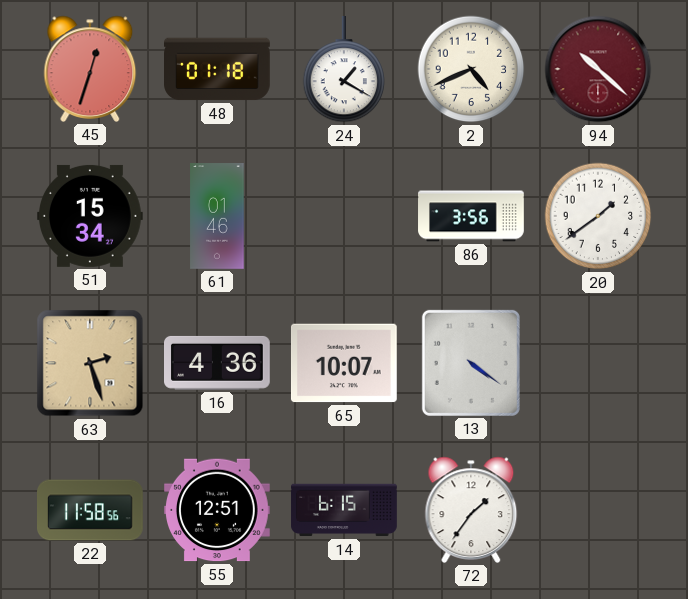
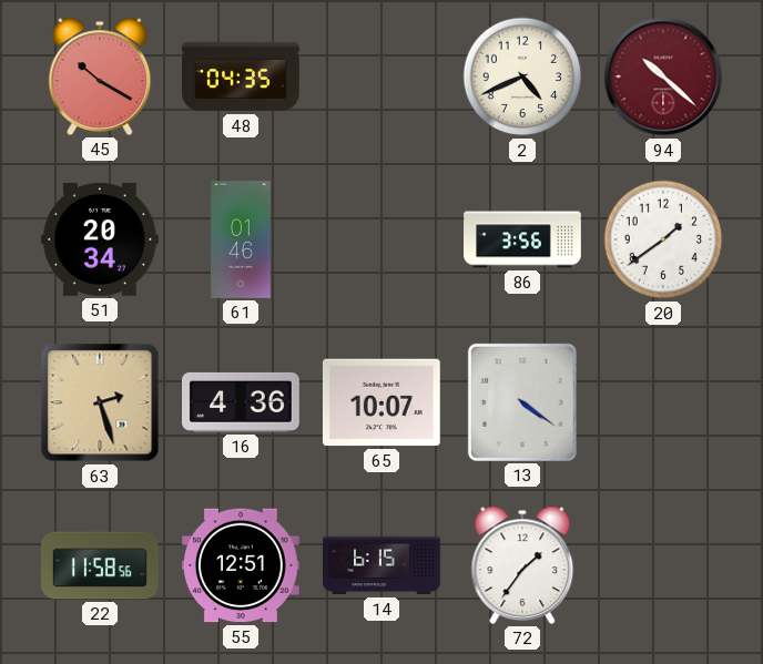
45: 12:33 -> 10:20 (100, 76)
48: 01:18 -> 04:35 (242, 76)
24: 1:20 -> none (344, 70)
51: 15:34 -> 20:34 (101, 239)
